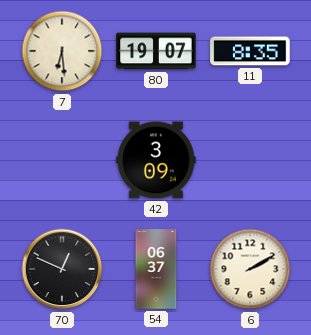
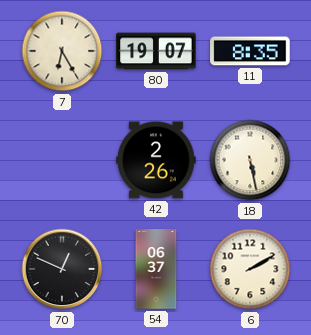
7: 6:29 -> 6:25 (62, 51)
42: 3:09 -> 2:26 (156, 160)
18: none -> 5:28 (250, 160)
